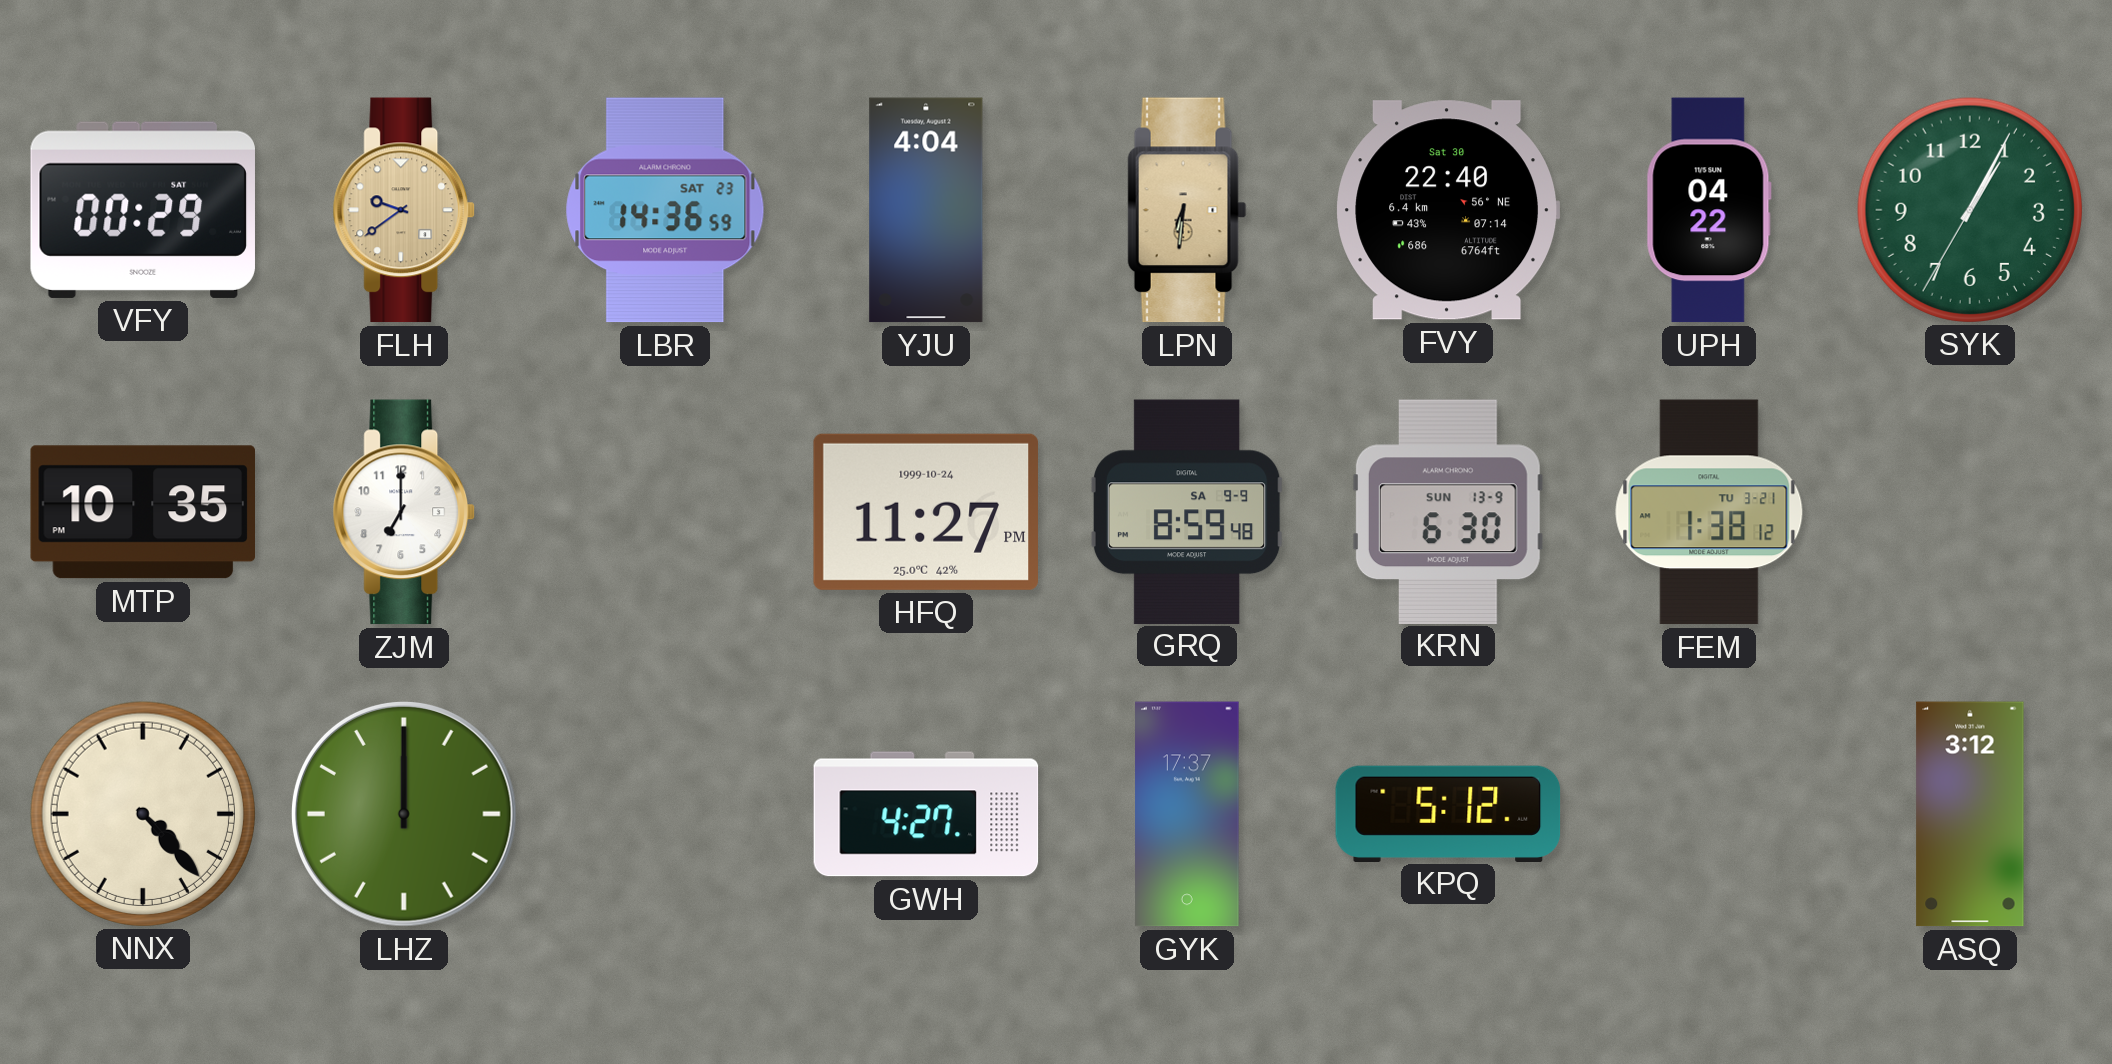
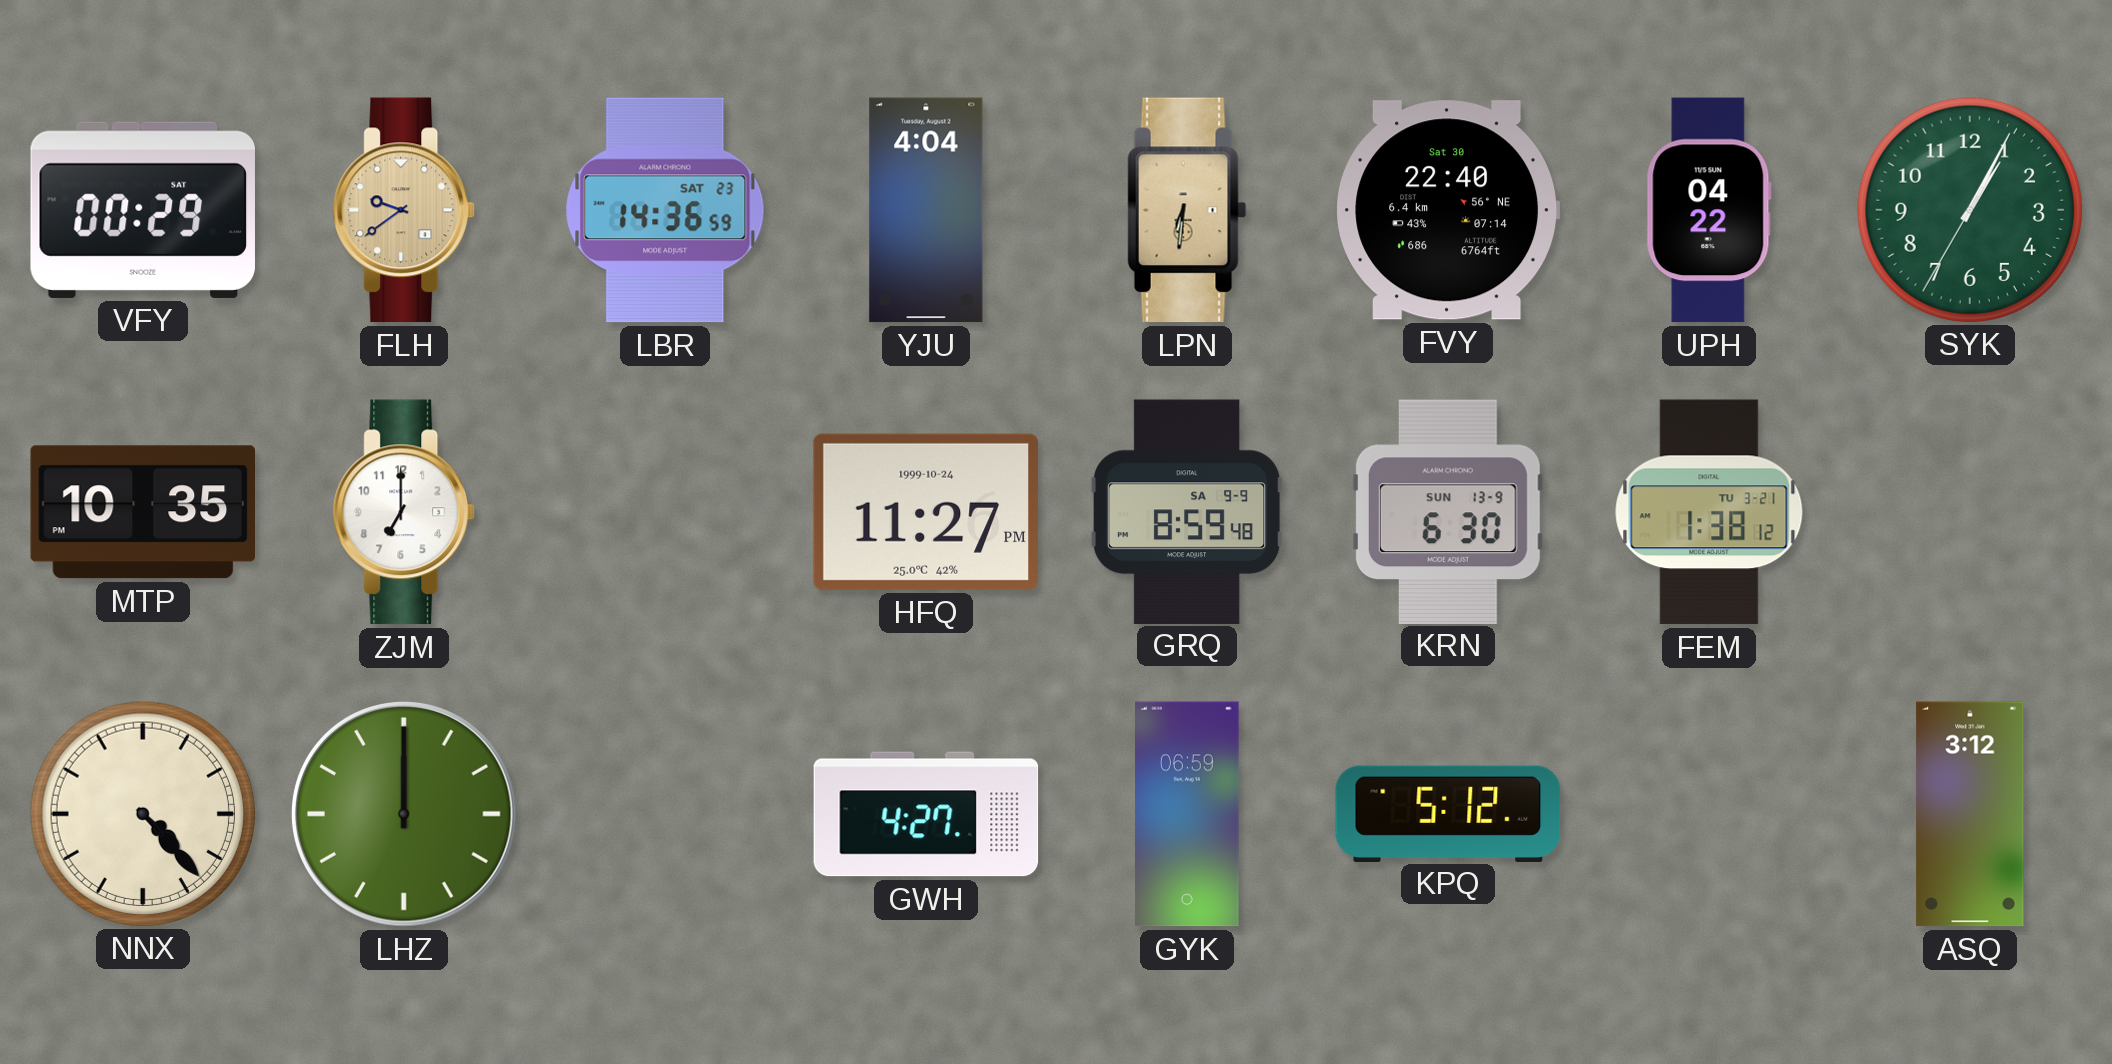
GYK: 17:37 -> 06:59 (1187, 814)
